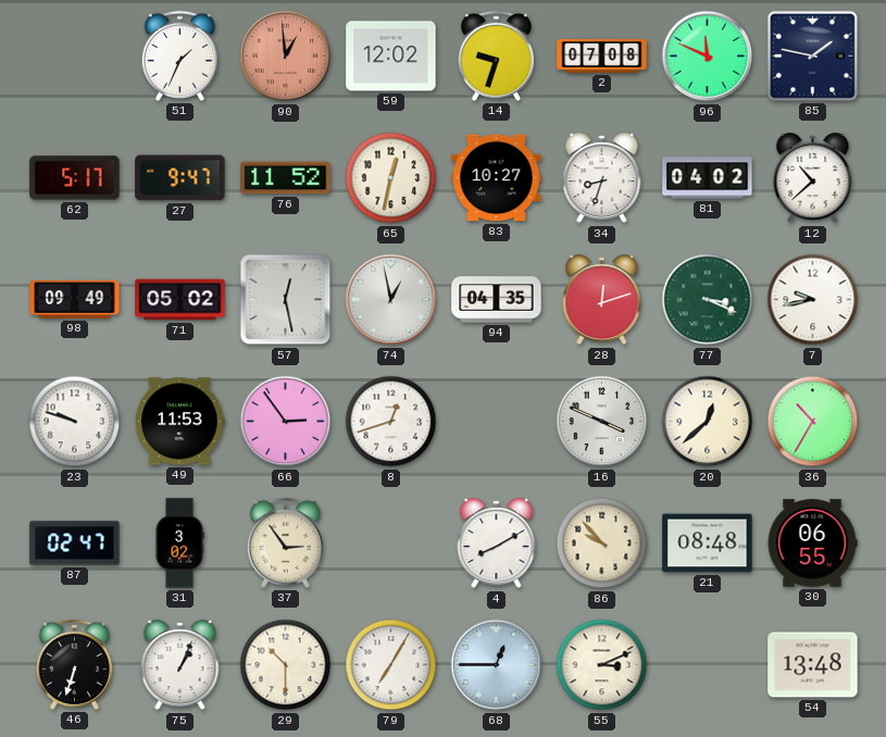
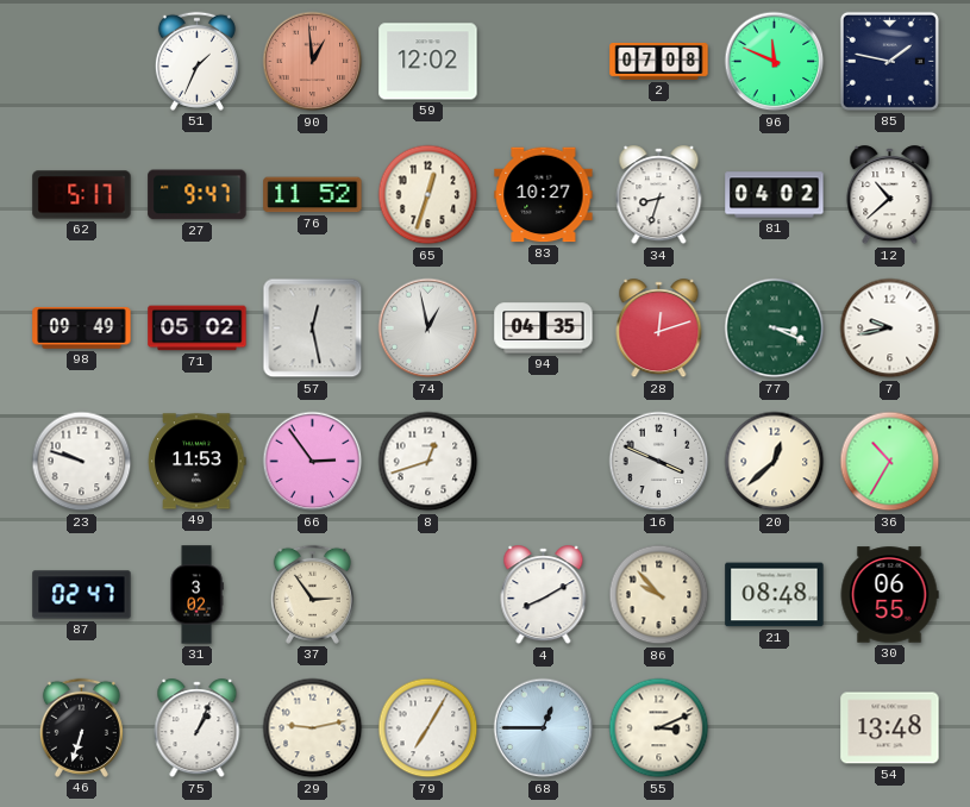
14: 9:33 -> none (496, 55)
65: 12:32 -> 12:33 (428, 195)
29: 10:30 -> 9:13 (313, 728)
